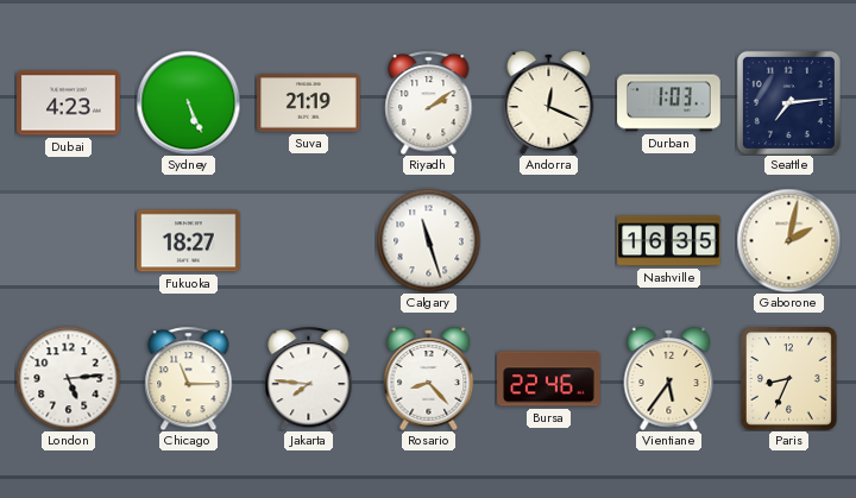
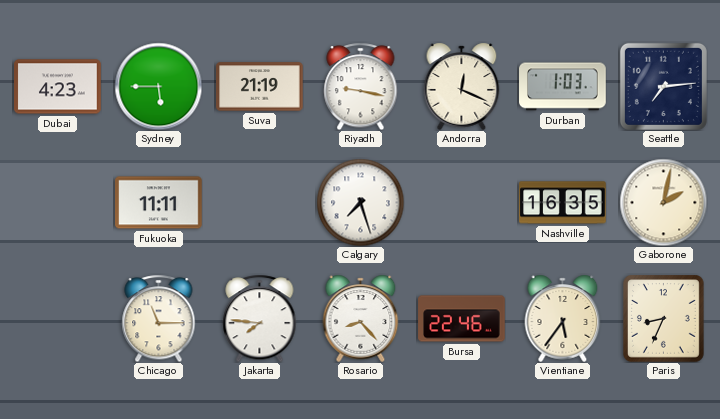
Sydney: 5:26 -> 5:45 (158, 86)
Riyadh: 2:09 -> 9:17 (361, 86)
Fukuoka: 18:27 -> 11:11 (159, 203)
Calgary: 11:27 -> 7:27 (360, 202)
London: 5:14 -> none (68, 378)
